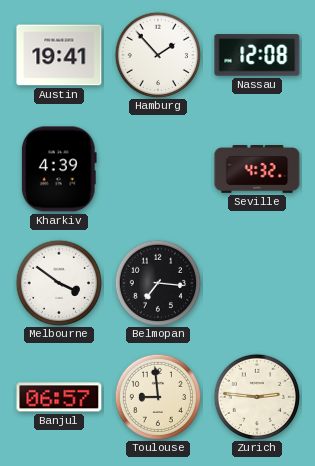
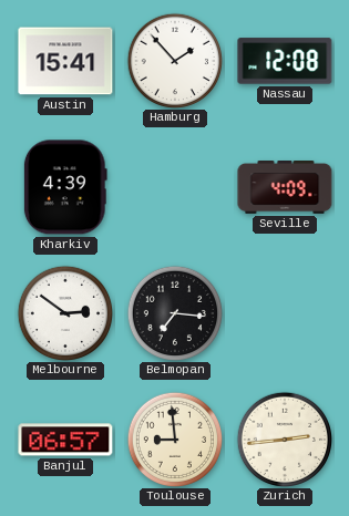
Austin: 19:41 -> 15:41 (65, 61)
Seville: 4:32 -> 4:09 (285, 188)
Melbourne: 3:51 -> 2:51 (64, 312)
Zurich: 2:46 -> 2:44 (284, 438)
